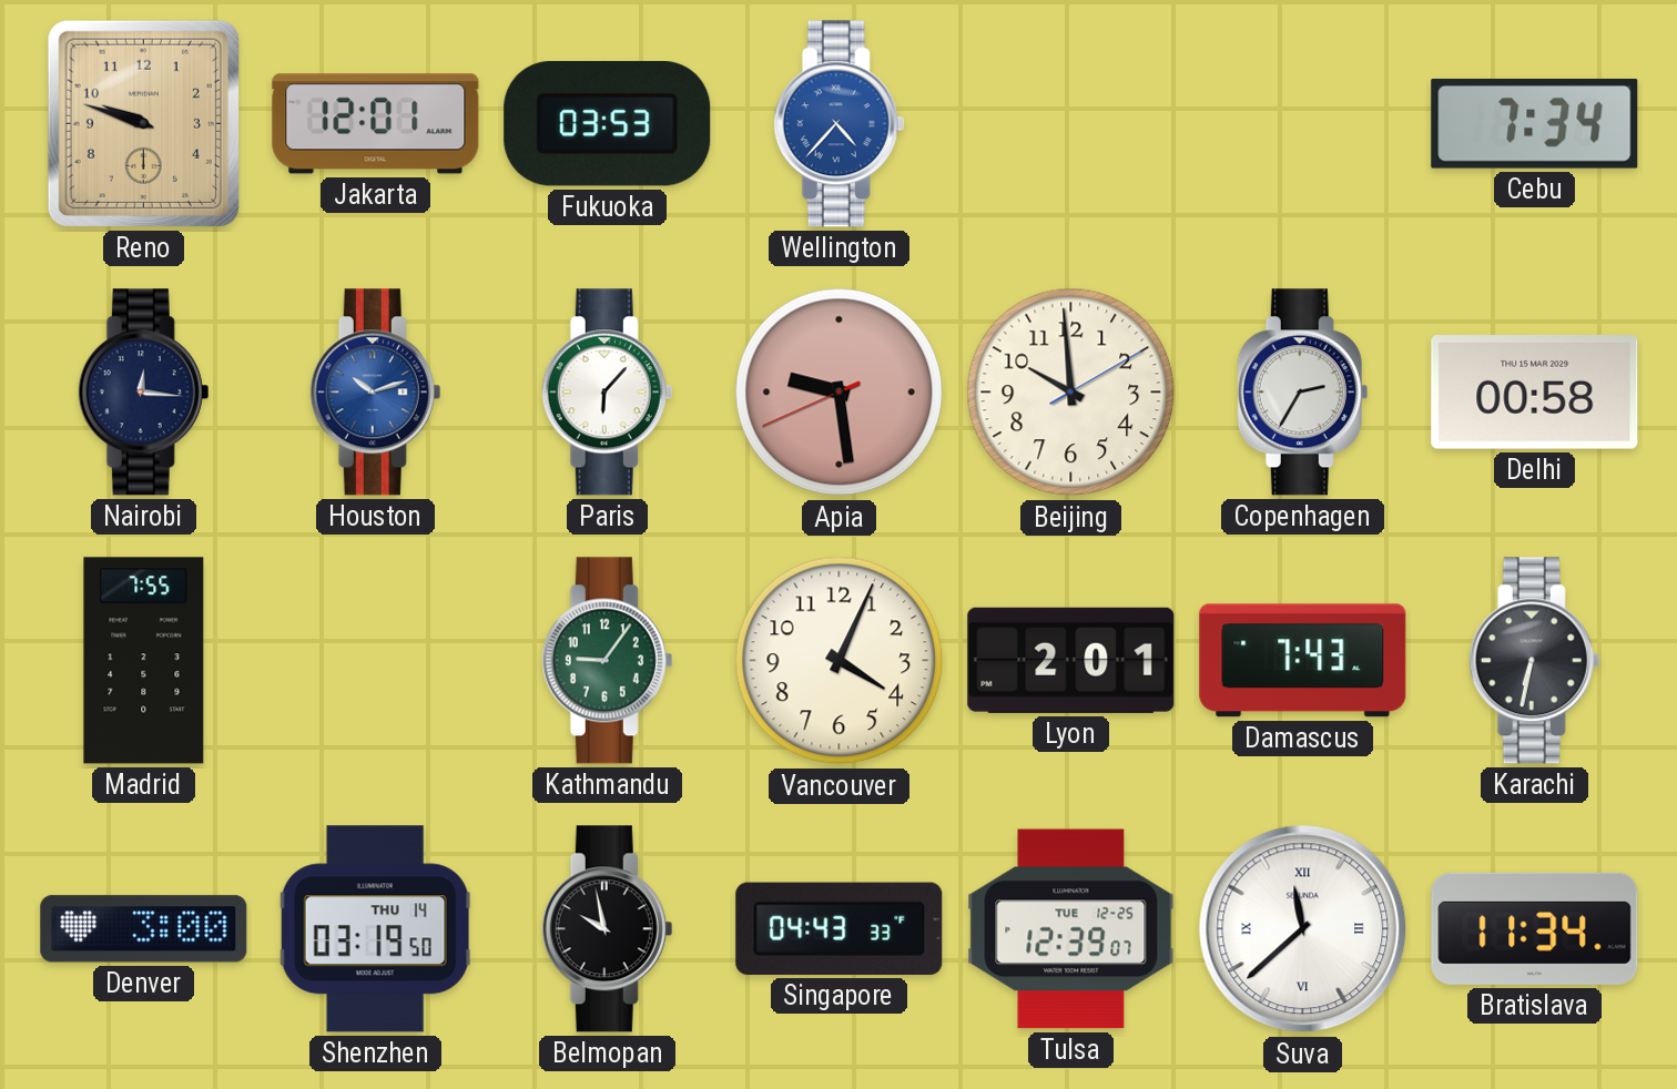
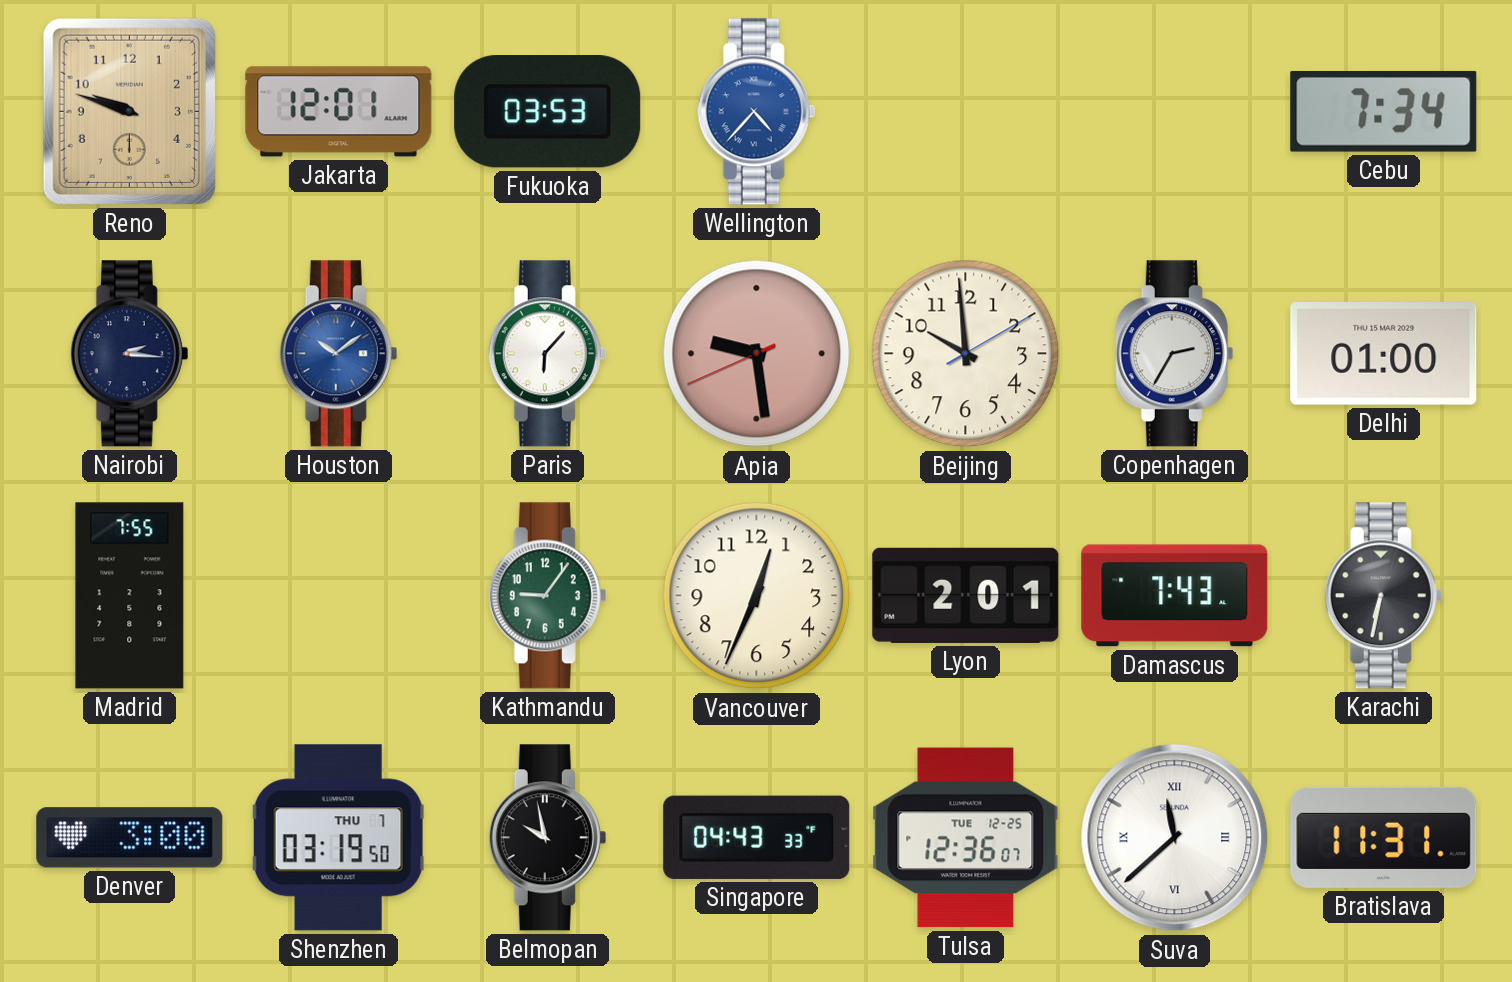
Nairobi: 12:16 -> 2:16 (130, 354)
Houston: 10:12 -> 10:09 (339, 354)
Delhi: 00:58 -> 01:00 (1384, 354)
Vancouver: 4:04 -> 12:34 (757, 596)
Shenzhen date: THU 14 -> THU 7 (339, 838)
Tulsa: 12:39 -> 12:36 (966, 838)
Bratislava: 11:34 -> 11:31 (1384, 837)
